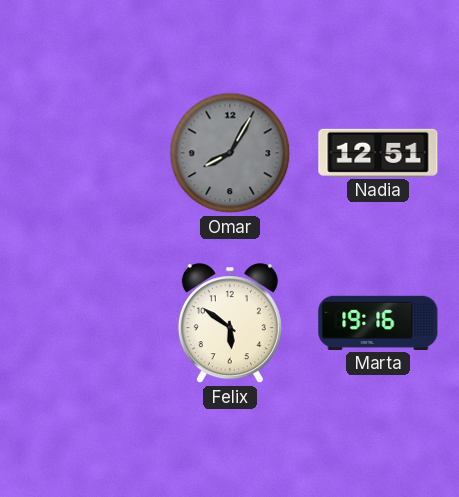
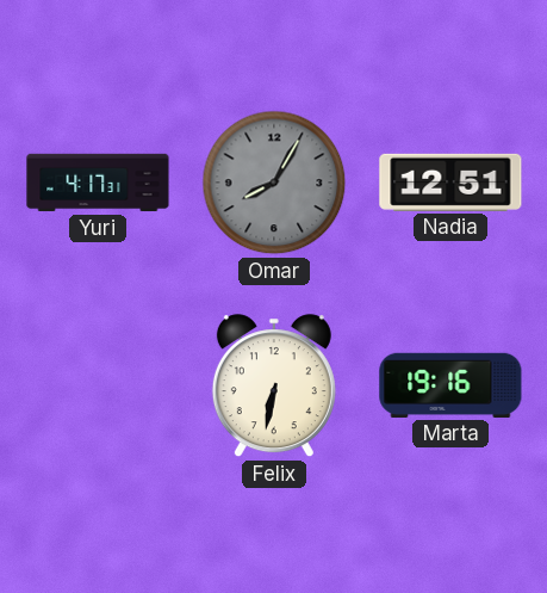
Yuri: none -> 4:17 (98, 183)
Felix: 5:51 -> 6:32 (274, 387)
